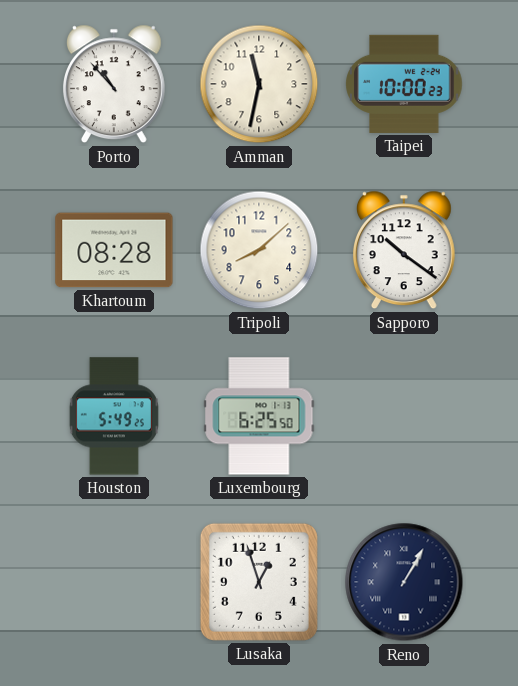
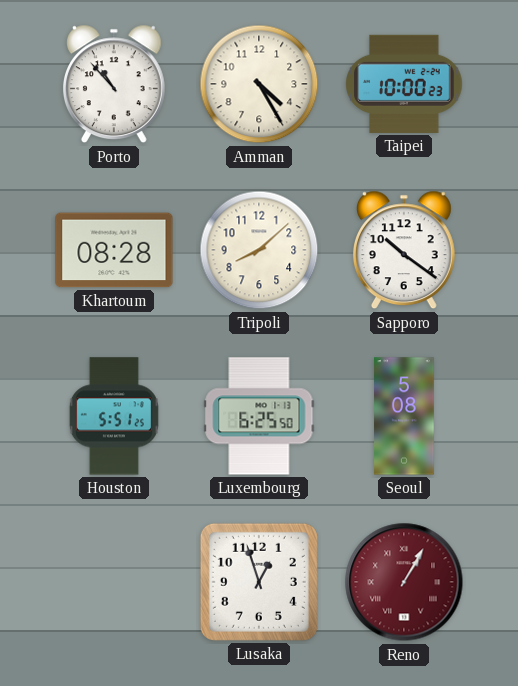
Amman: 11:32 -> 4:25 (259, 84)
Houston: 5:49 -> 5:51 (114, 416)
Seoul: none -> 5:08 (404, 416)
Reno dial: navy -> burgundy (404, 582)
